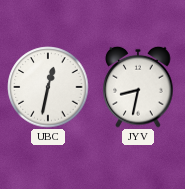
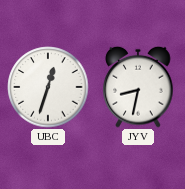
UBC: 12:32 -> 12:33 (48, 87)
